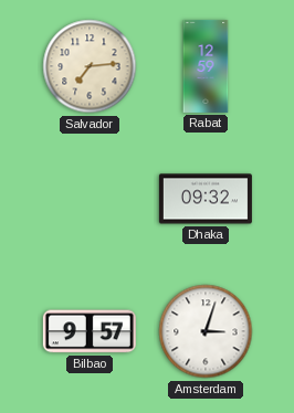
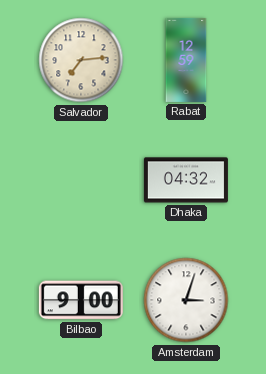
Dhaka: 09:32 -> 04:32 (186, 180)
Bilbao: 9:57 -> 9:00 (81, 300)
